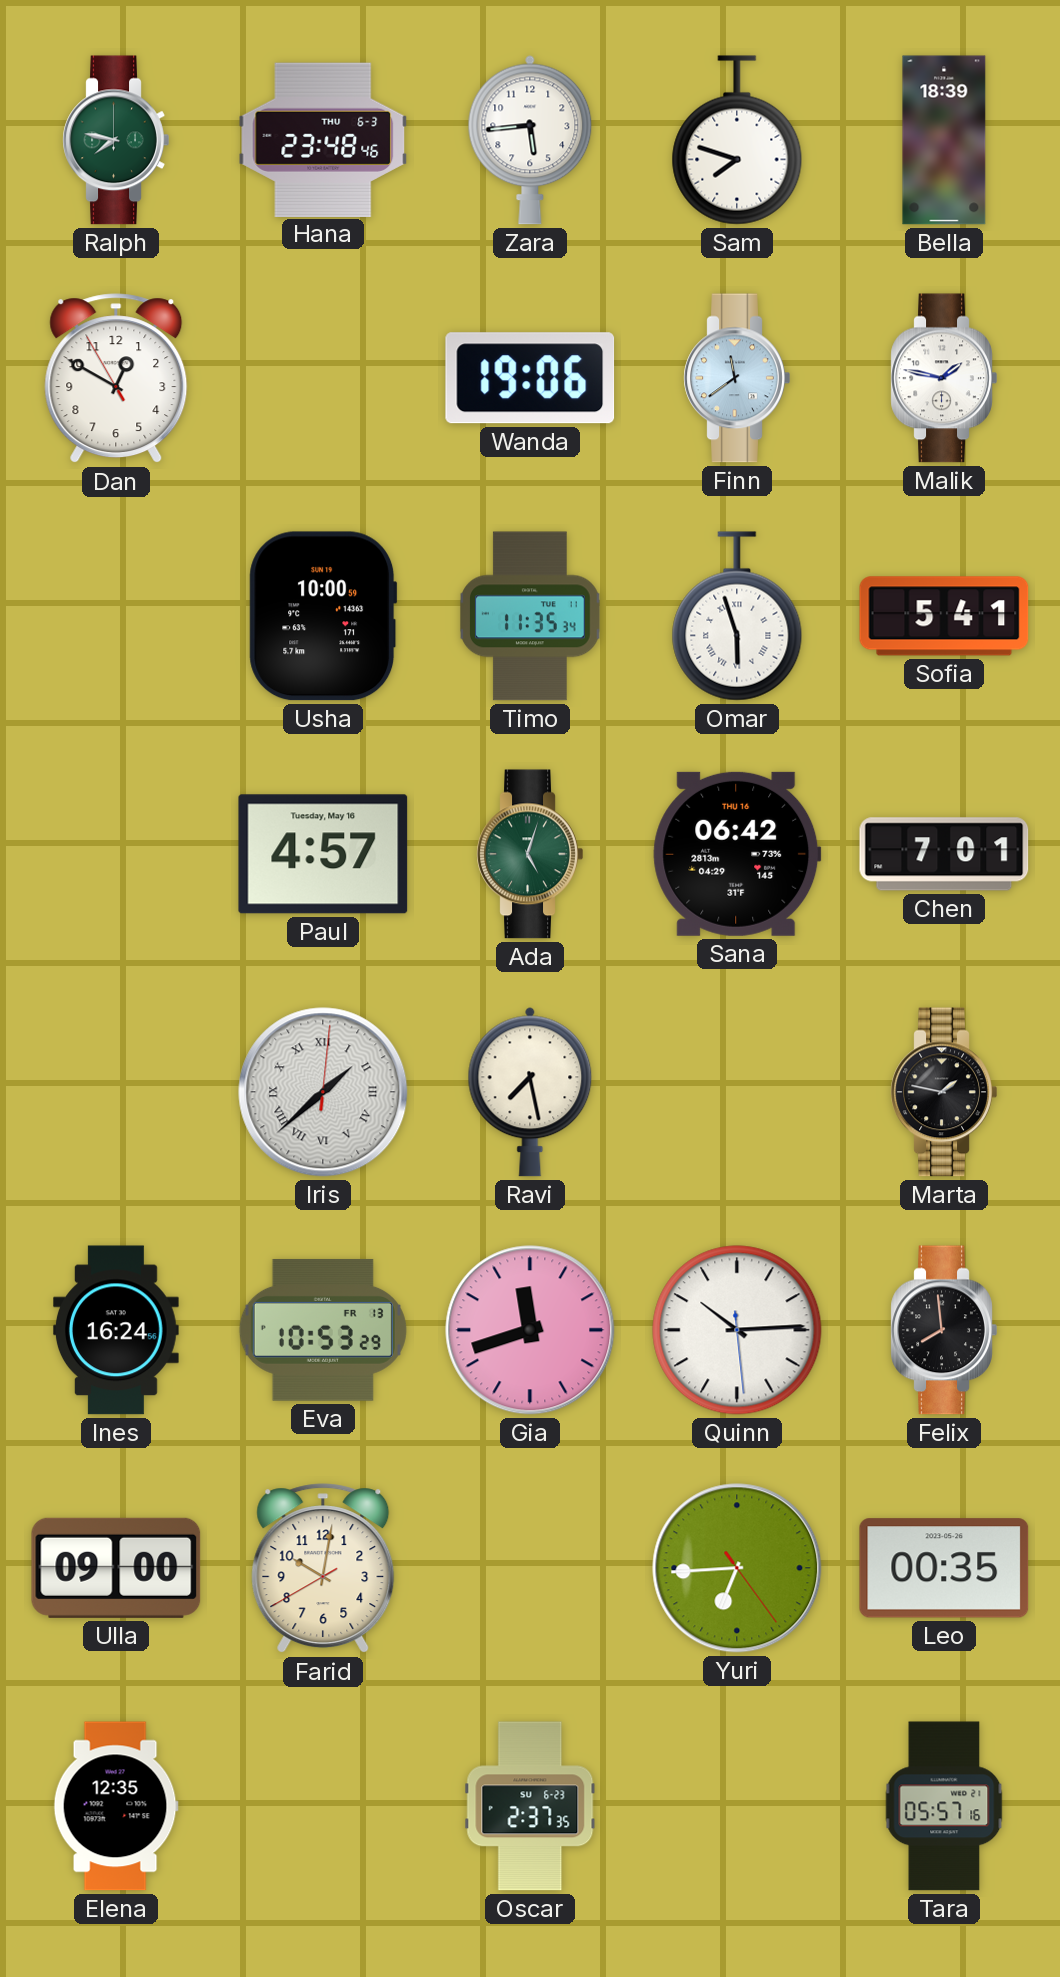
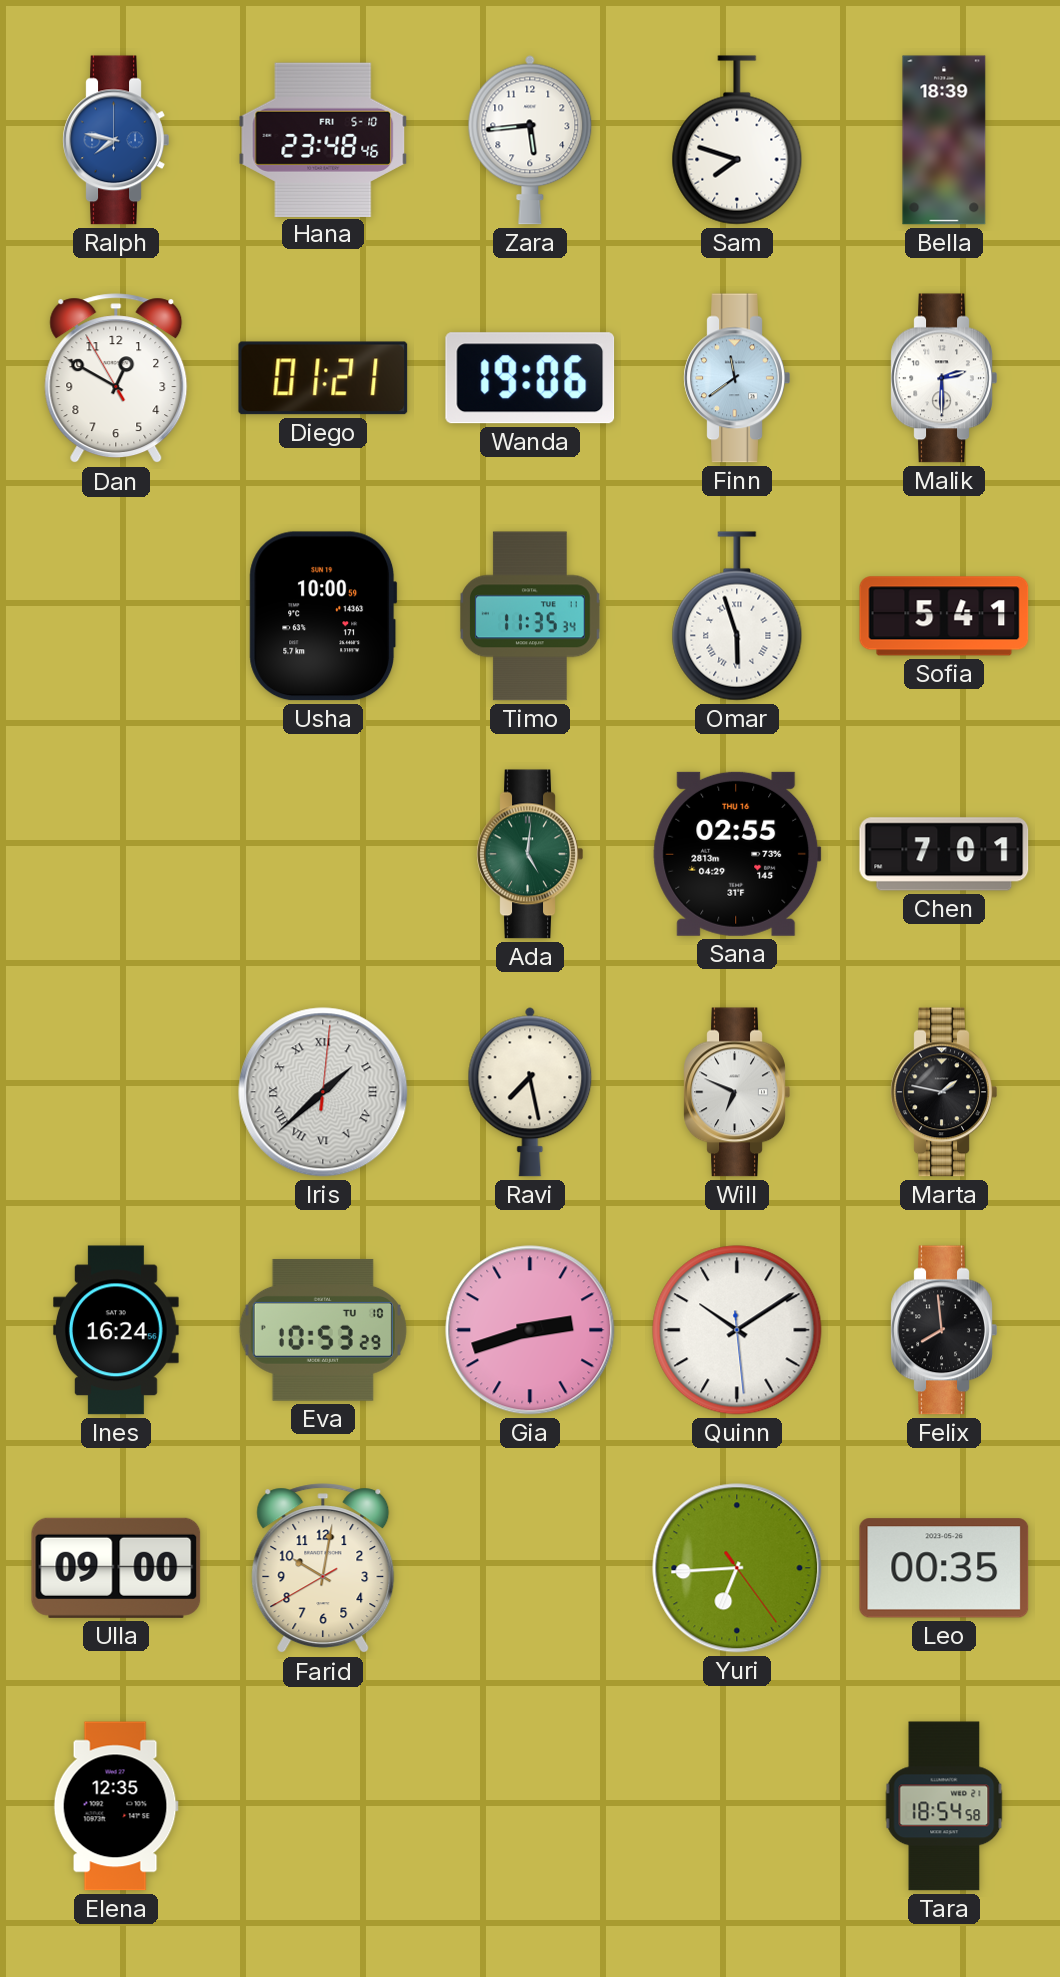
Ralph dial: green -> blue (116, 140)
Hana date: THU 6-3 -> FRI 5-10 (323, 139)
Diego: none -> 01:21 (323, 378)
Malik: 1:47 -> 2:30 (944, 378)
Paul: 4:57 -> none (323, 854)
Ada: 5:03 -> 5:01 (530, 854)
Sana: 06:42 -> 02:55 (737, 854)
Will: none -> 6:49 (737, 1092)
Eva date: FR 13 -> TU 10 (323, 1330)
Gia: 11:42 -> 2:42 (530, 1330)
Quinn: 10:14 -> 10:09 (737, 1330)
Oscar: 2:37 -> none (530, 1806)
Tara: 05:57 -> 18:54 (944, 1806)
